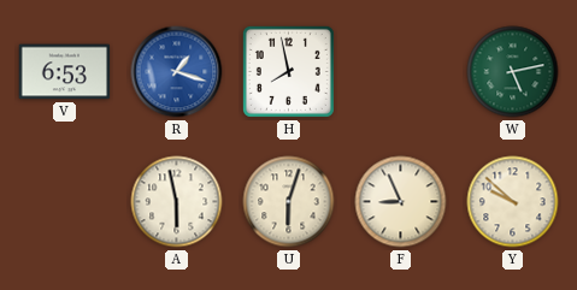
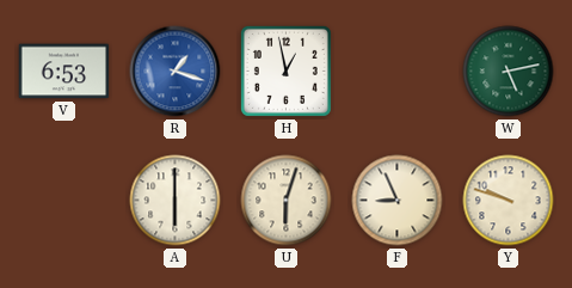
H: 7:58 -> 12:58 (285, 71)
A: 5:58 -> 6:00 (176, 201)
Y: 9:52 -> 9:48 (509, 201)
